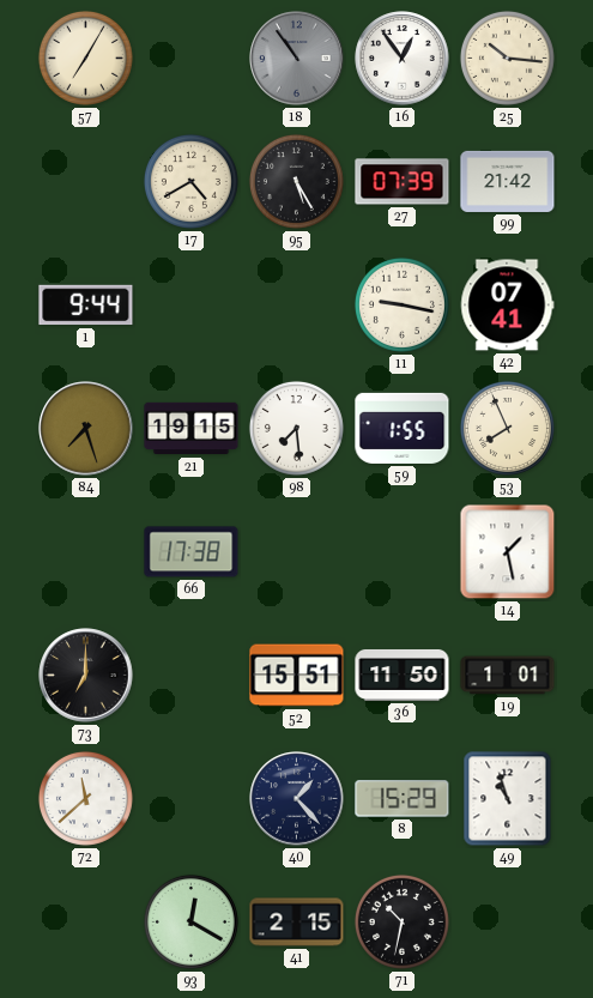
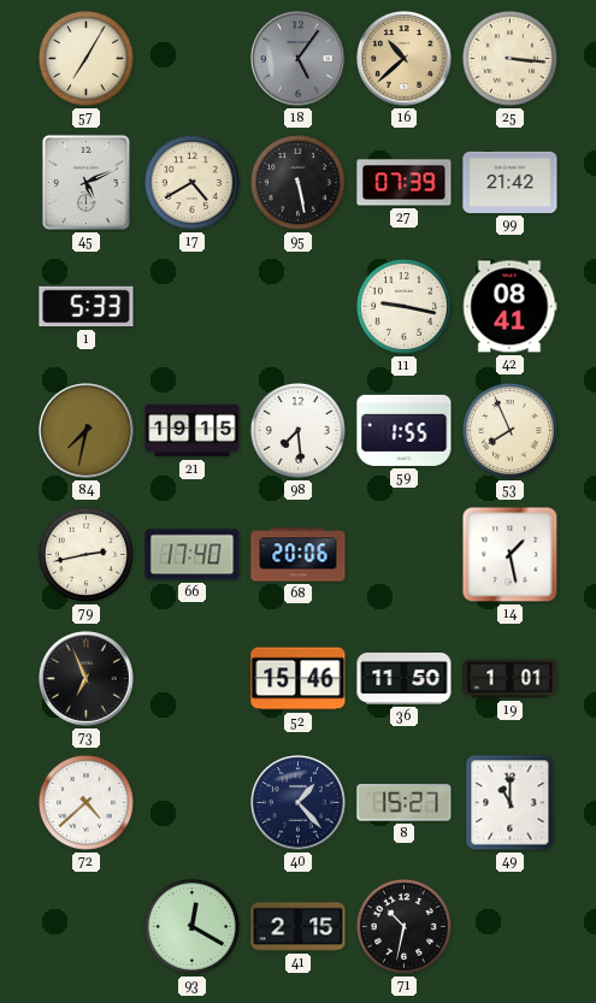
18: 10:54 -> 5:06 (299, 59)
16: 12:54 -> 10:38 (405, 59)
16 dial: white -> champagne (405, 59)
25: 10:16 -> 3:16 (509, 58)
45: none -> 5:11 (85, 182)
95: 5:25 -> 5:28 (297, 182)
1: 9:44 -> 5:33 (87, 307)
42: 07:41 -> 08:41 (509, 307)
84: 7:27 -> 7:32 (87, 431)
79: none -> 2:43 (85, 554)
66: 17:38 -> 17:40 (193, 555)
68: none -> 20:06 (299, 555)
73: 7:00 -> 6:56 (87, 679)
52: 15:51 -> 15:46 (299, 679)
72: 11:38 -> 4:38 (85, 802)
8: 15:29 -> 15:27 (405, 803)
49: 10:57 -> 11:00 (511, 803)
